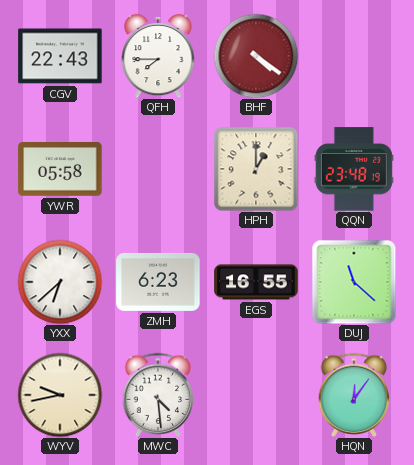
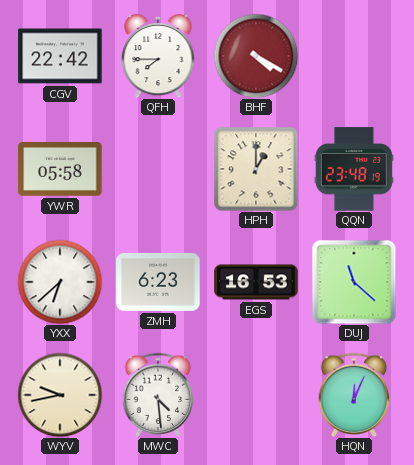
CGV: 22:43 -> 22:42 (60, 56)
BHF: 4:21 -> 4:20 (256, 56)
EGS: 16:55 -> 16:53 (256, 282)
HQN: 12:06 -> 12:04 (354, 394)
